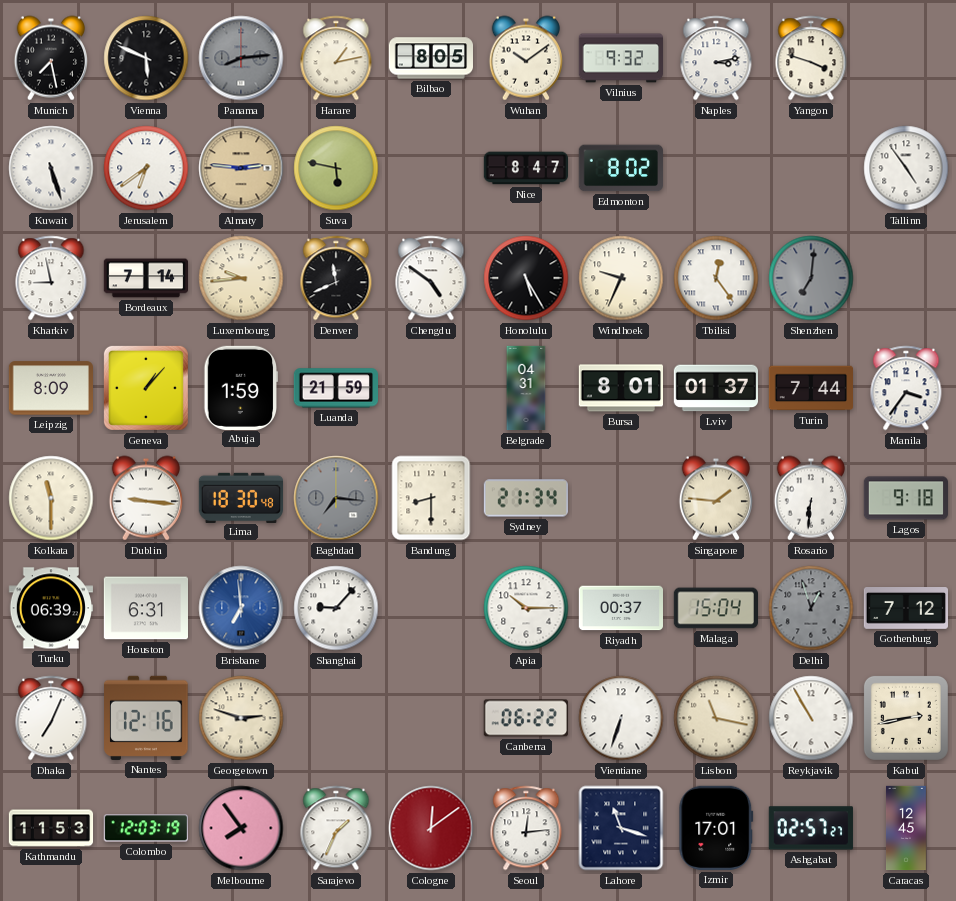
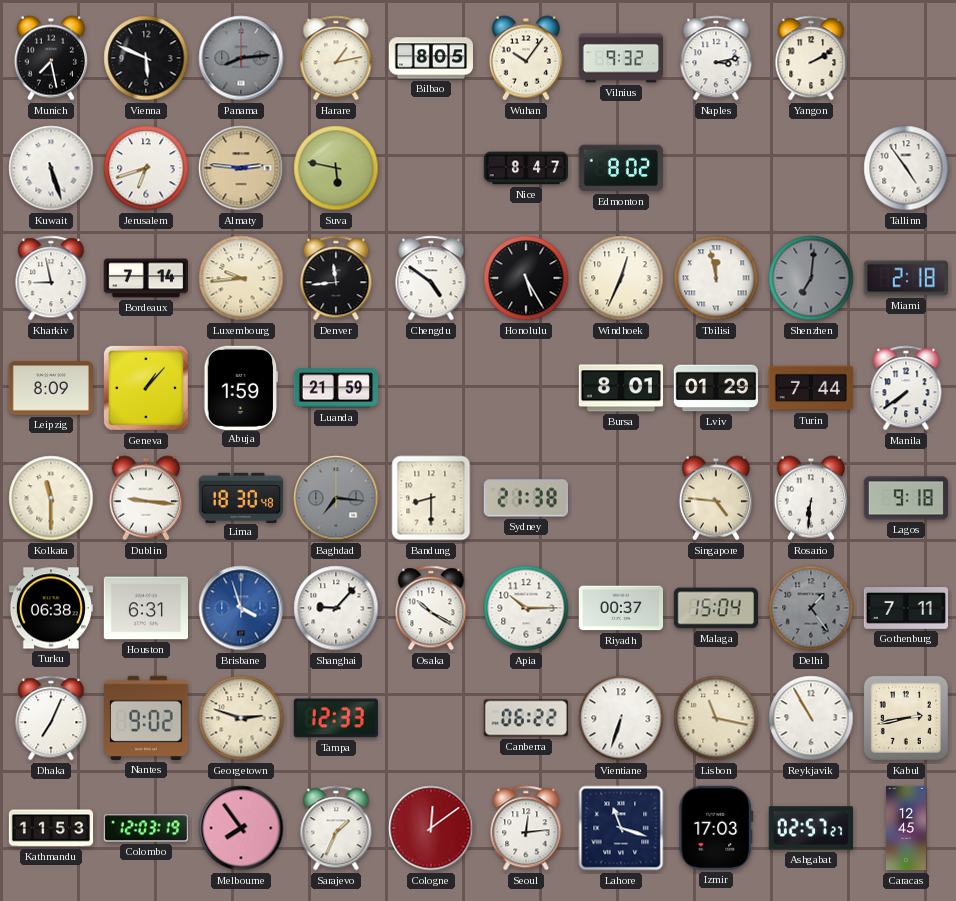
Wuhan: 10:09 -> 10:06 (526, 58)
Yangon: 3:48 -> 2:10 (811, 58)
Jerusalem: 6:39 -> 6:42 (146, 168)
Denver: 11:41 -> 11:44 (336, 278)
Windhoek: 9:34 -> 12:34 (621, 278)
Tbilisi: 12:24 -> 11:58 (716, 278)
Miami: none -> 2:18 (906, 278)
Belgrade: 04:31 -> none (526, 388)
Lviv: 01:37 -> 01:29 (715, 388)
Manila: 3:36 -> 7:39 (906, 388)
Sydney: 21:34 -> 21:38 (525, 498)
Singapore: 1:46 -> 4:46 (716, 498)
Turku: 06:39 -> 06:38 (50, 608)
Brisbane: 6:59 -> 3:57 (241, 608)
Osaka: none -> 10:20 (431, 608)
Delhi: 12:57 -> 1:24 (811, 608)
Gothenburg: 7:12 -> 7:11 (906, 609)
Nantes: 12:16 -> 9:02 (146, 718)
Tampa: none -> 12:33 (336, 718)
Izmir: 17:01 -> 17:03 (716, 828)
